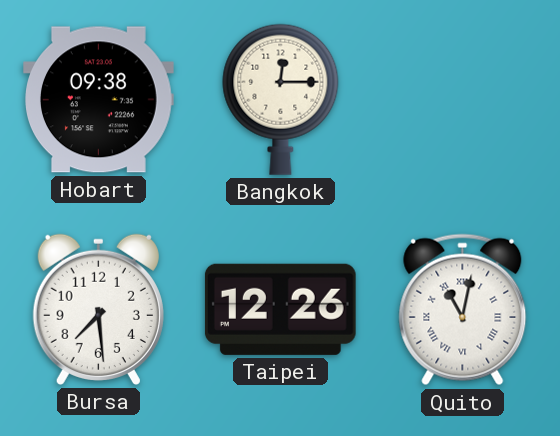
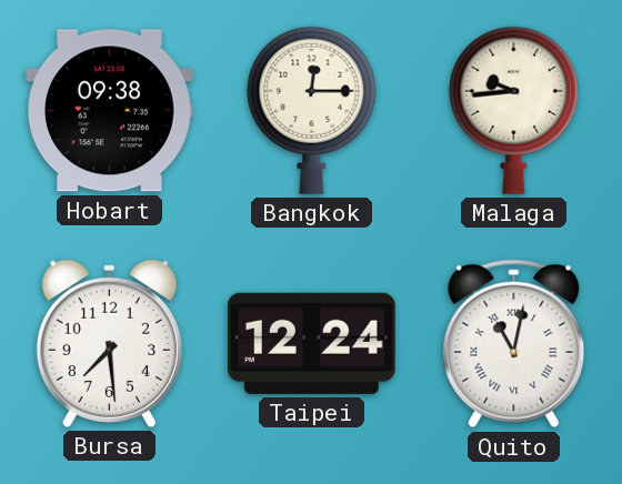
Malaga: none -> 9:44 (514, 110)
Taipei: 12:26 -> 12:24 (311, 343)
